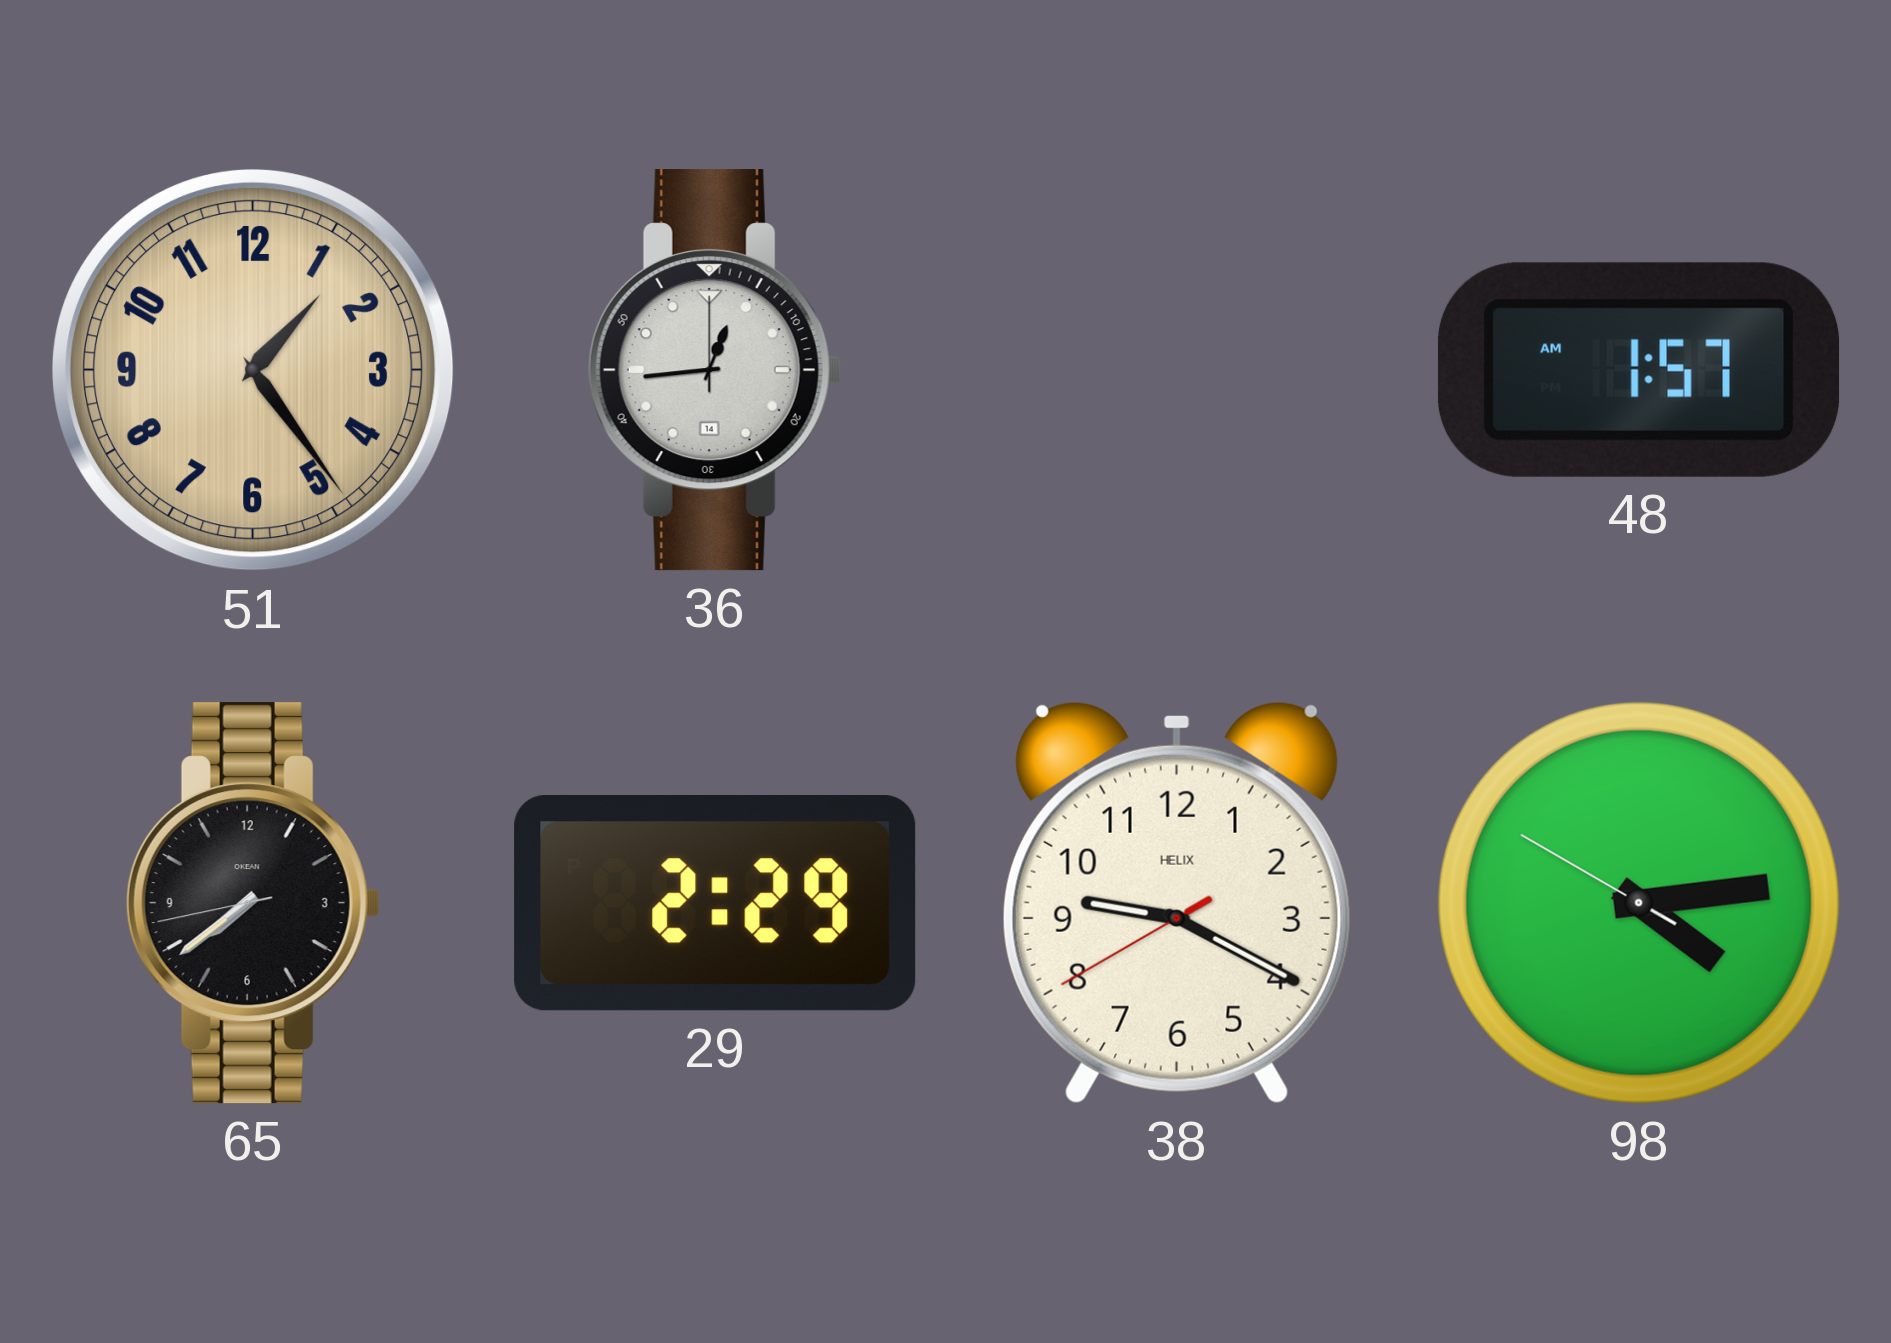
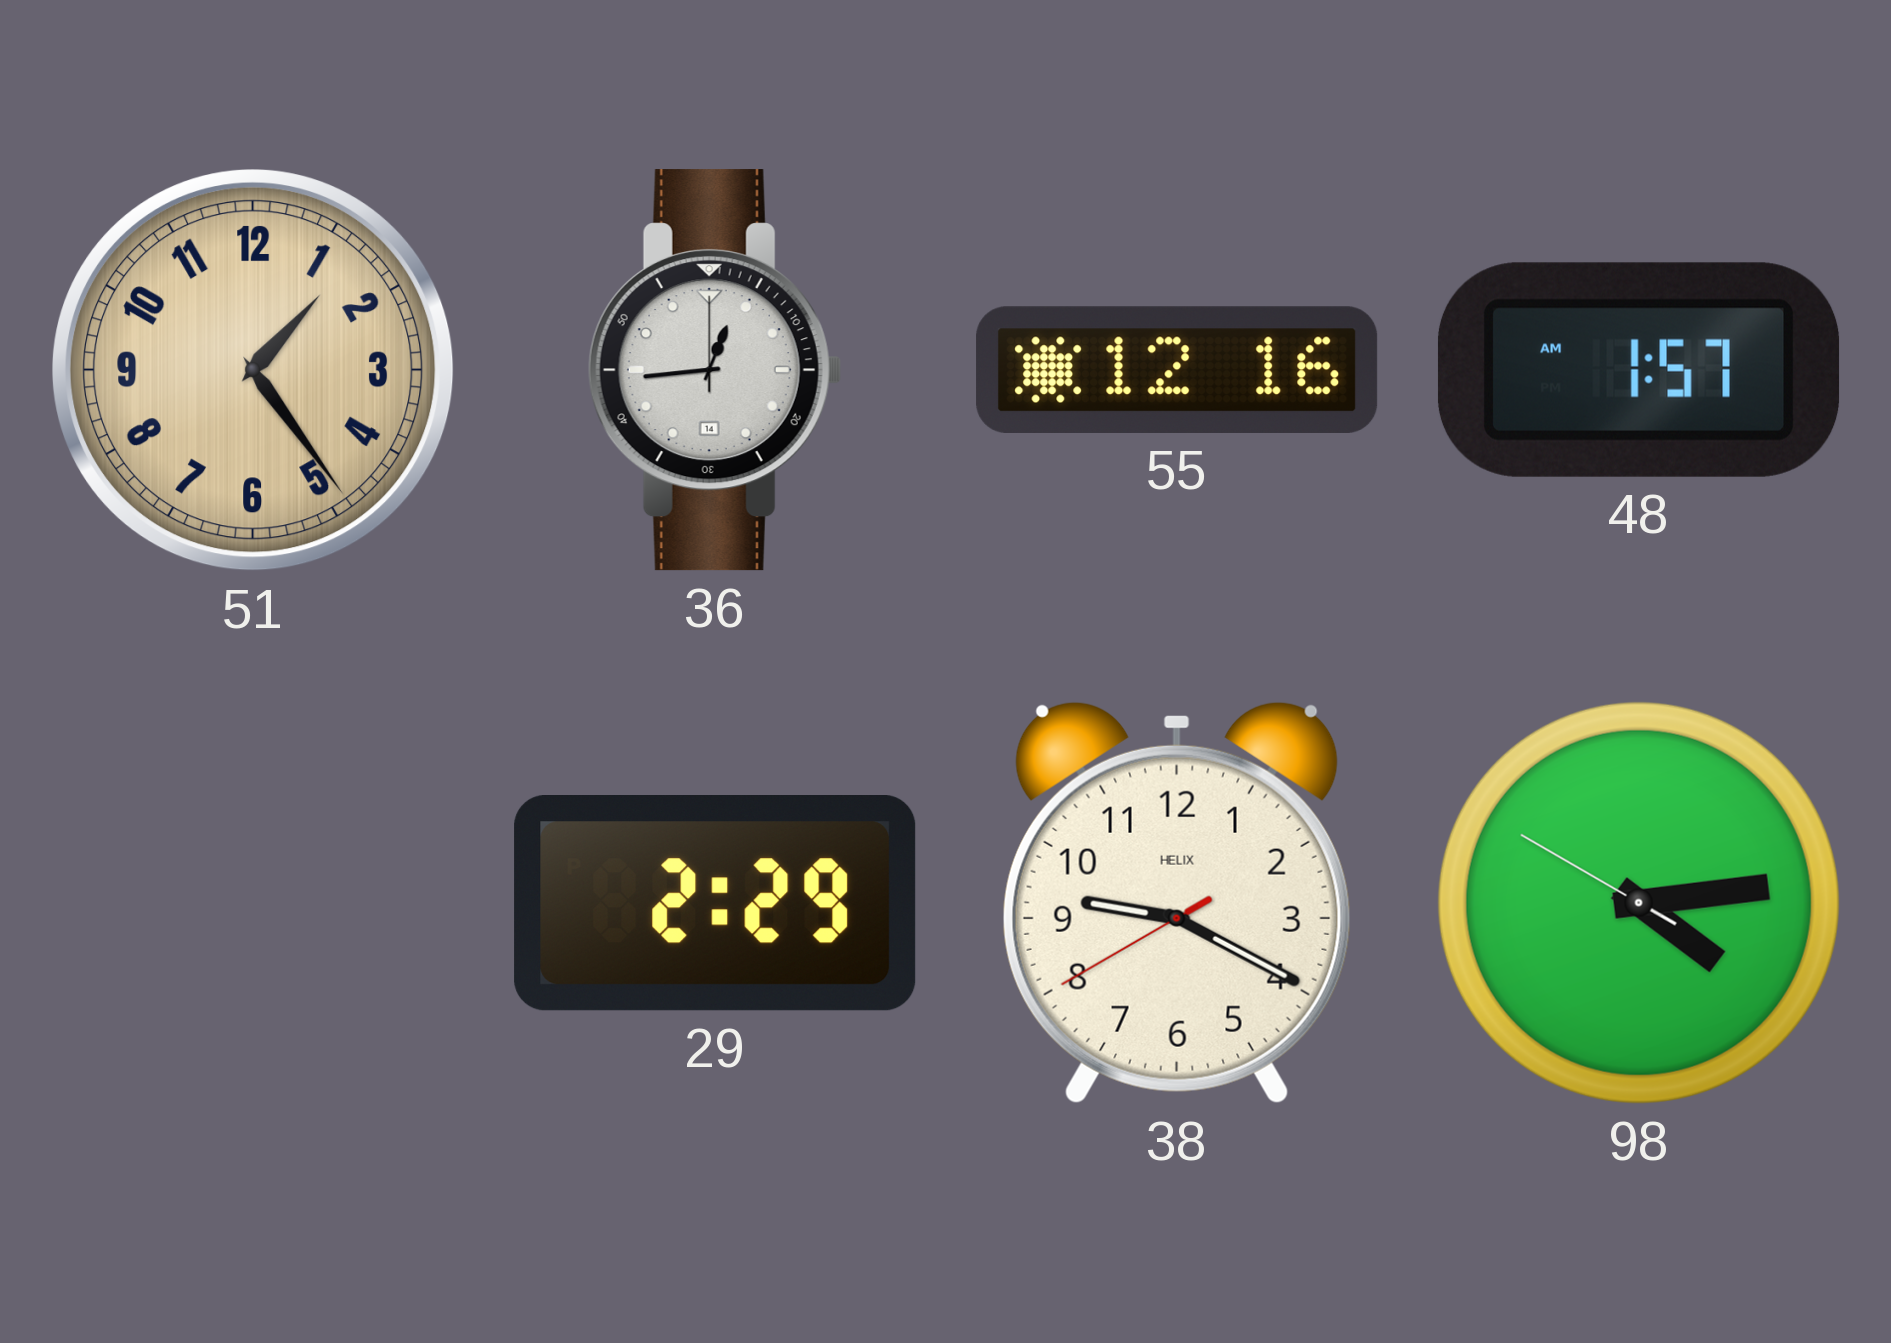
55: none -> 12:16 (1177, 370)
65: 7:38 -> none (253, 903)
